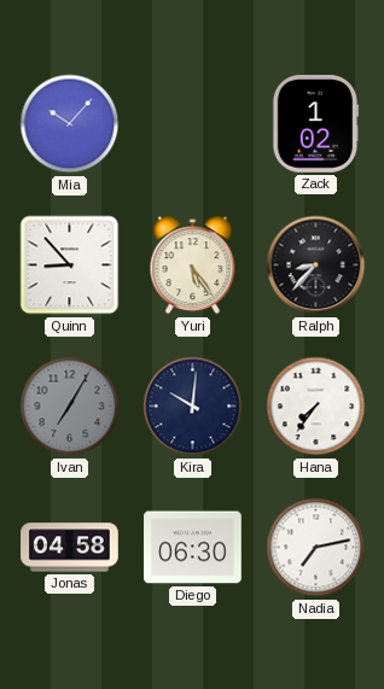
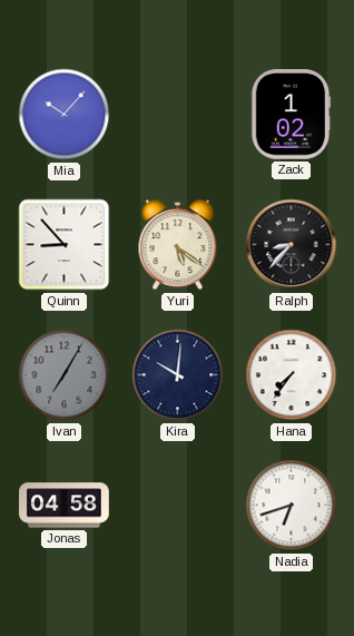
Yuri: 5:24 -> 5:21 (178, 245)
Diego: 06:30 -> none (193, 548)
Nadia: 7:13 -> 6:42 (292, 506)
